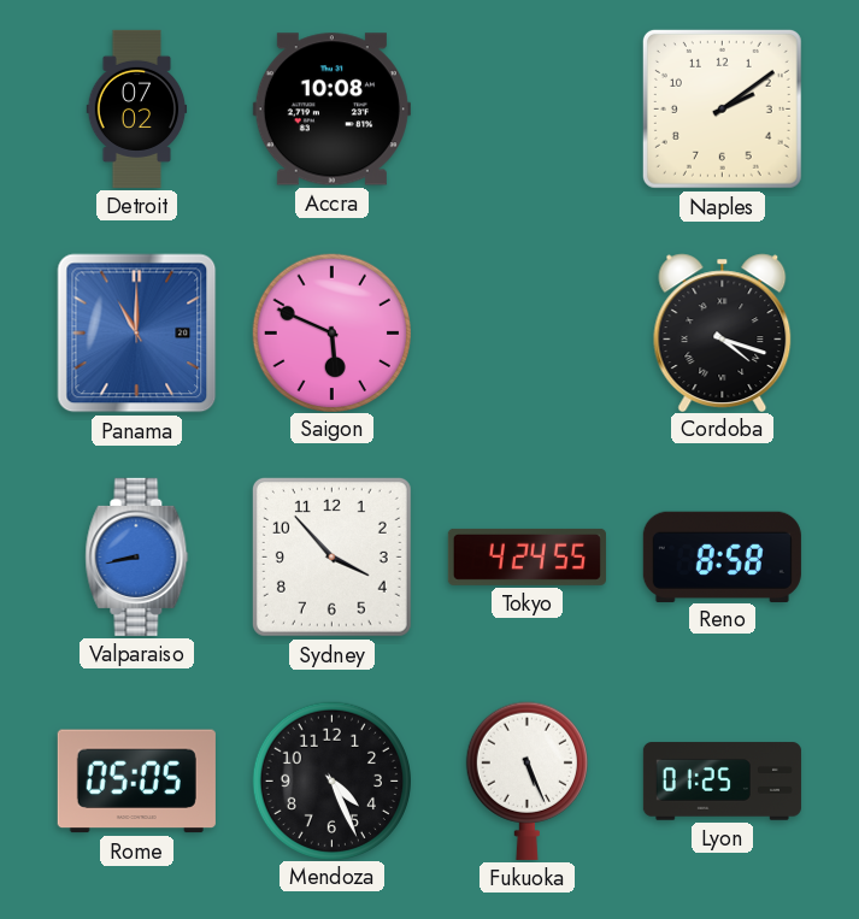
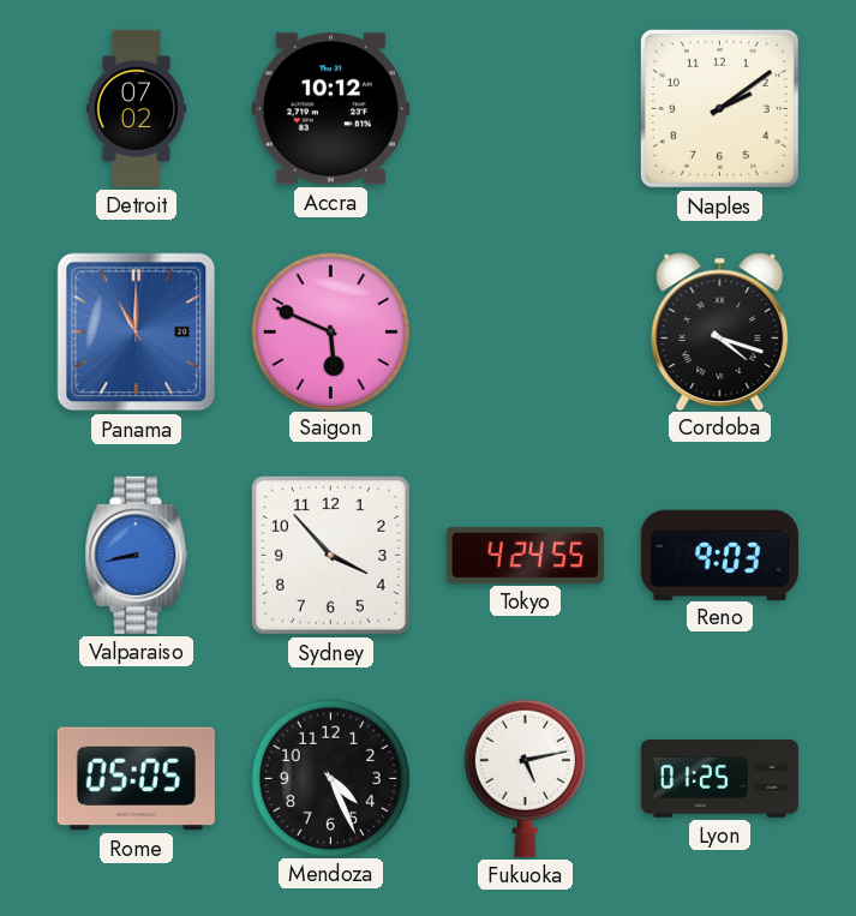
Accra: 10:08 -> 10:12 (330, 109)
Reno: 8:58 -> 9:03 (719, 555)
Fukuoka: 5:26 -> 5:13 (525, 778)
